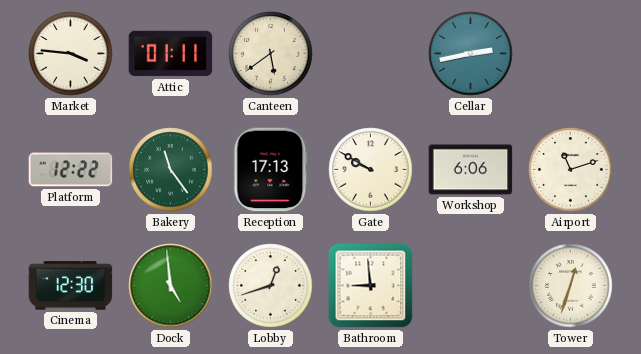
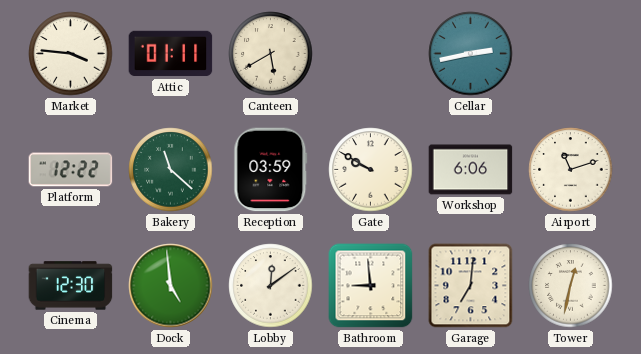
Canteen: 5:39 -> 5:40 (271, 54)
Bakery: 11:24 -> 11:22 (171, 170)
Reception: 17:13 -> 03:59 (271, 170)
Lobby: 12:42 -> 12:09 (271, 286)
Garage: none -> 7:01 (471, 286)
Tower: 12:33 -> 12:32 (571, 286)
